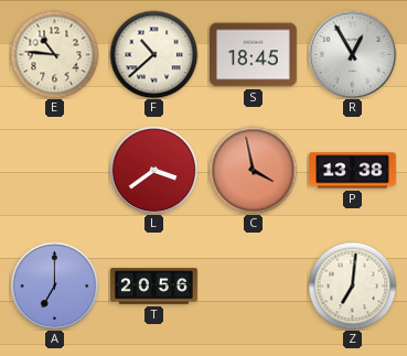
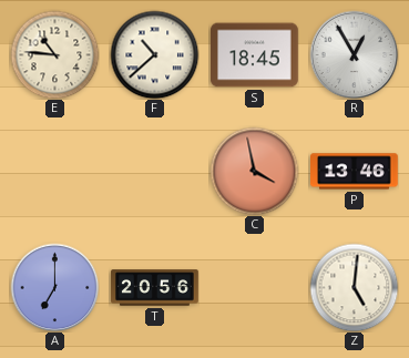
L: 3:39 -> none (153, 170)
P: 13:38 -> 13:46 (355, 172)
Z: 7:01 -> 5:01 (354, 287)
